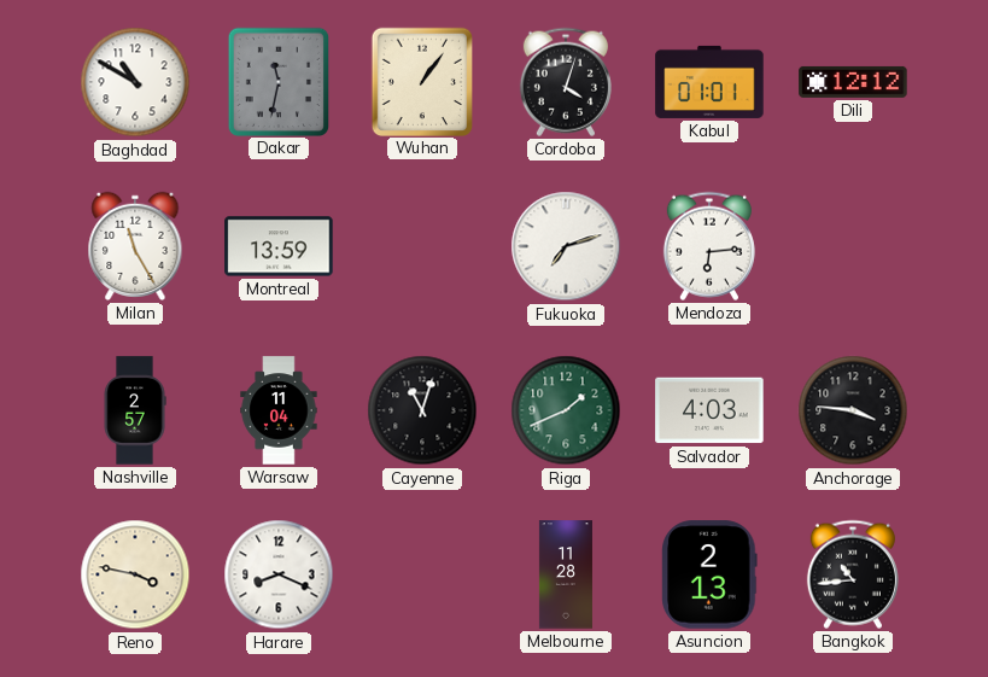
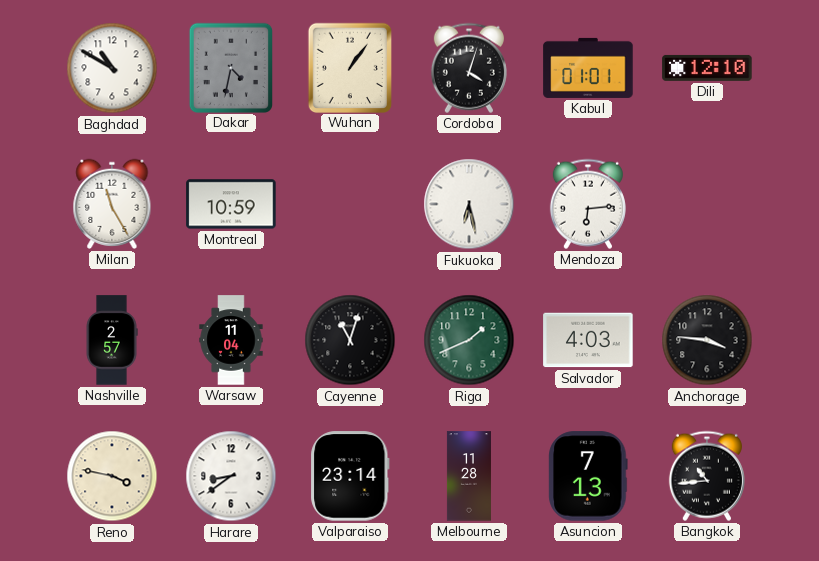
Dakar: 11:32 -> 4:32 (230, 67)
Dili: 12:12 -> 12:10 (707, 68)
Montreal: 13:59 -> 10:59 (231, 204)
Fukuoka: 7:12 -> 6:28 (469, 204)
Harare: 8:19 -> 8:39 (231, 476)
Valparaiso: none -> 23:14 (350, 476)
Asuncion: 2:13 -> 7:13 (588, 476)
